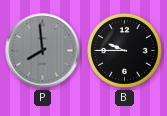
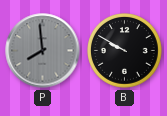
B: 9:45 -> 9:50 (125, 51)
